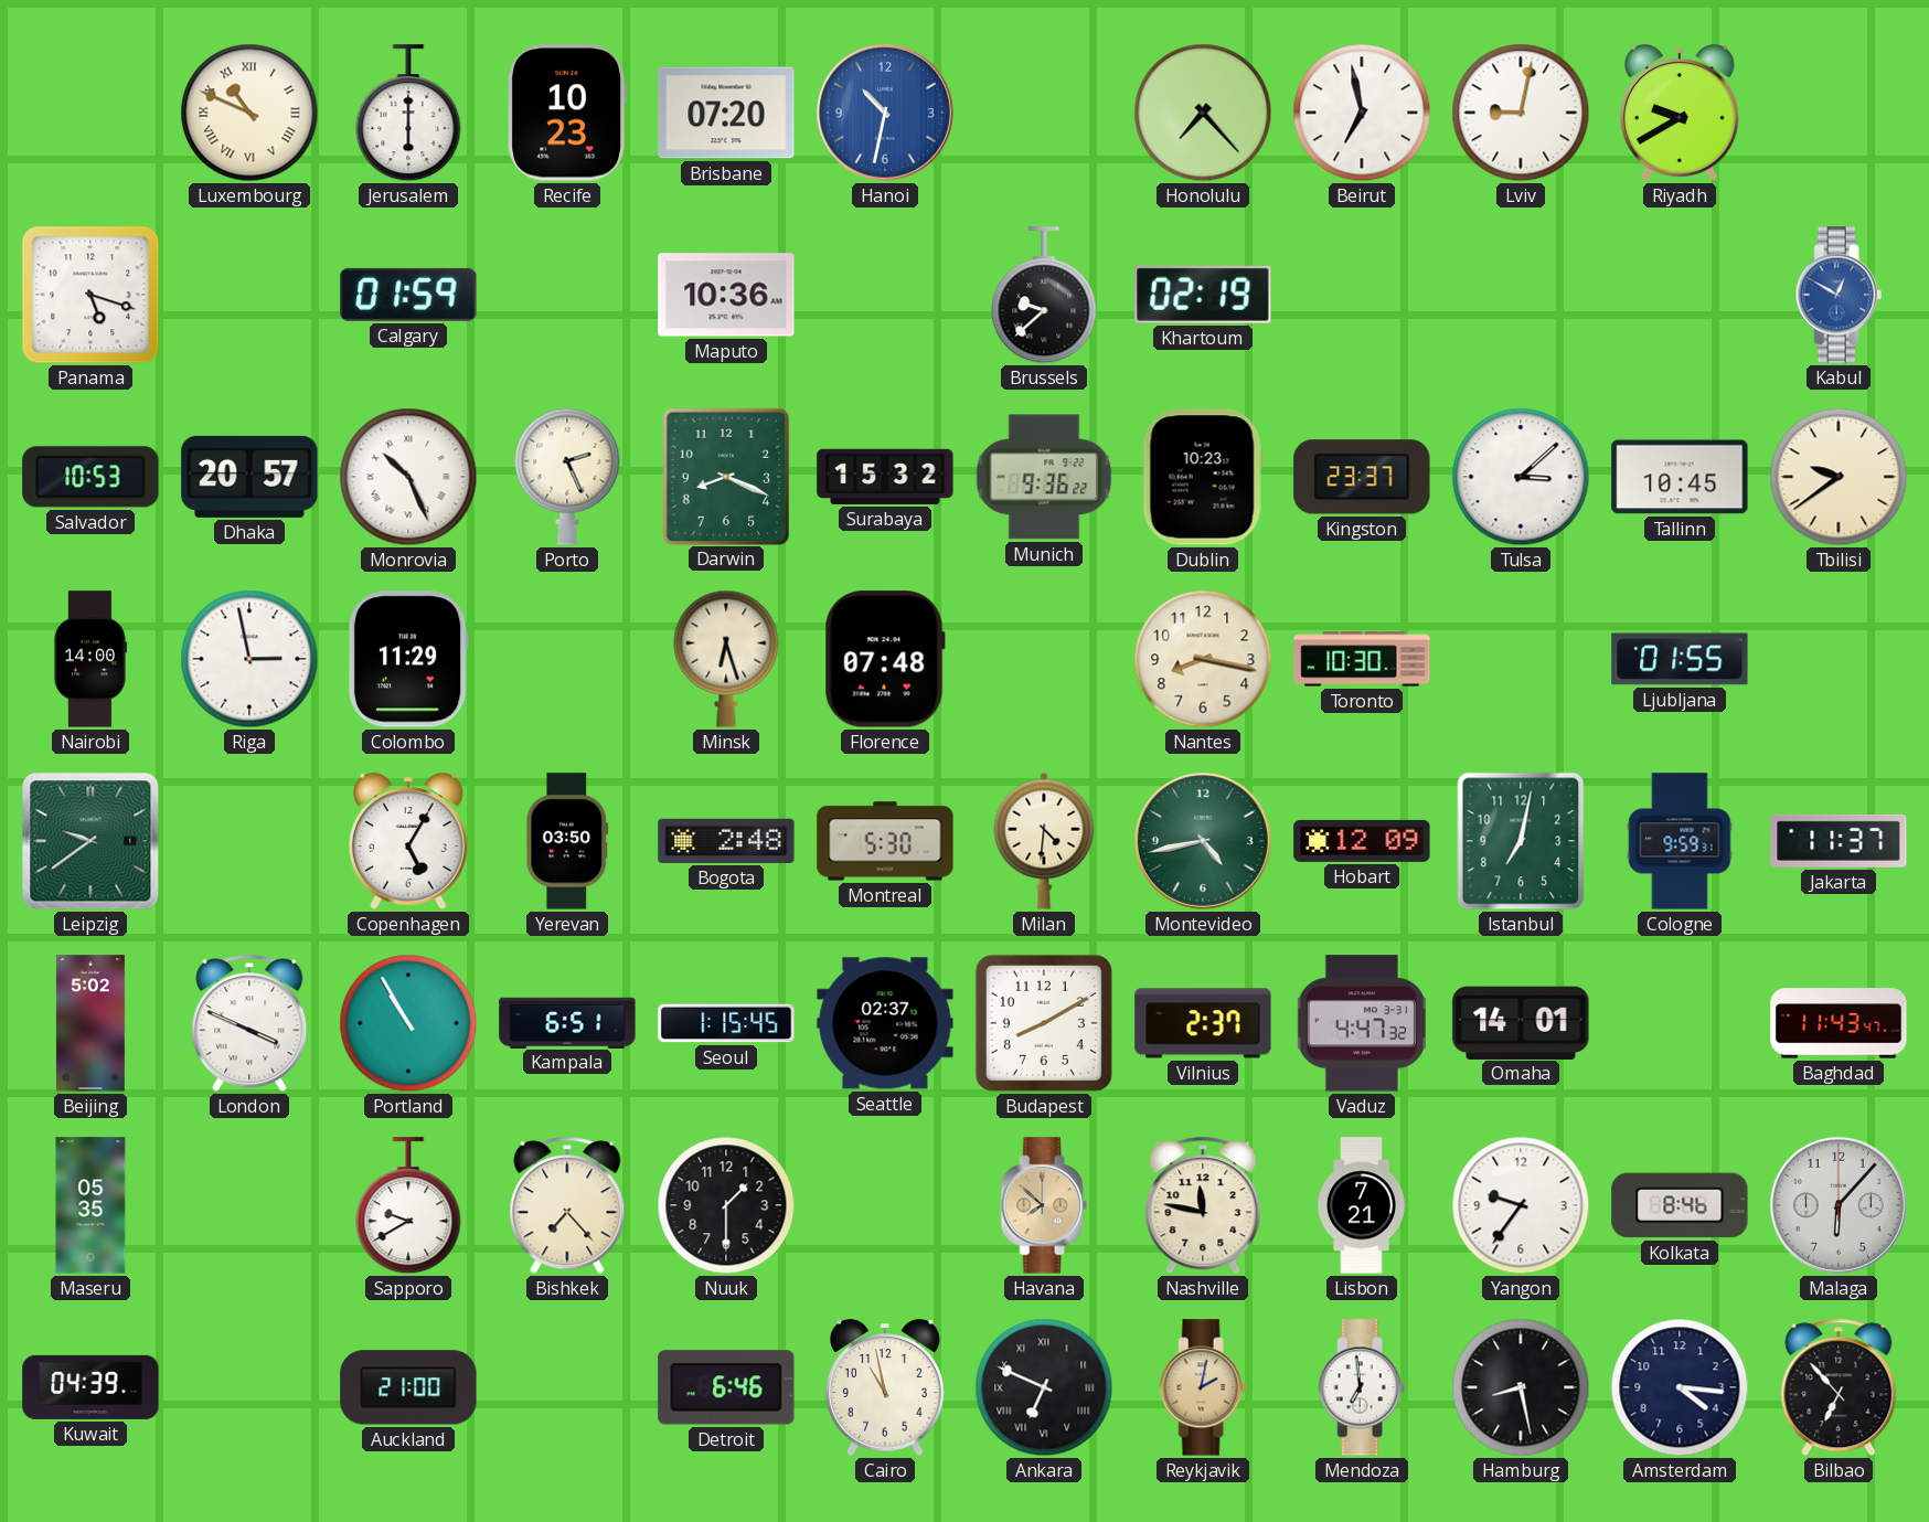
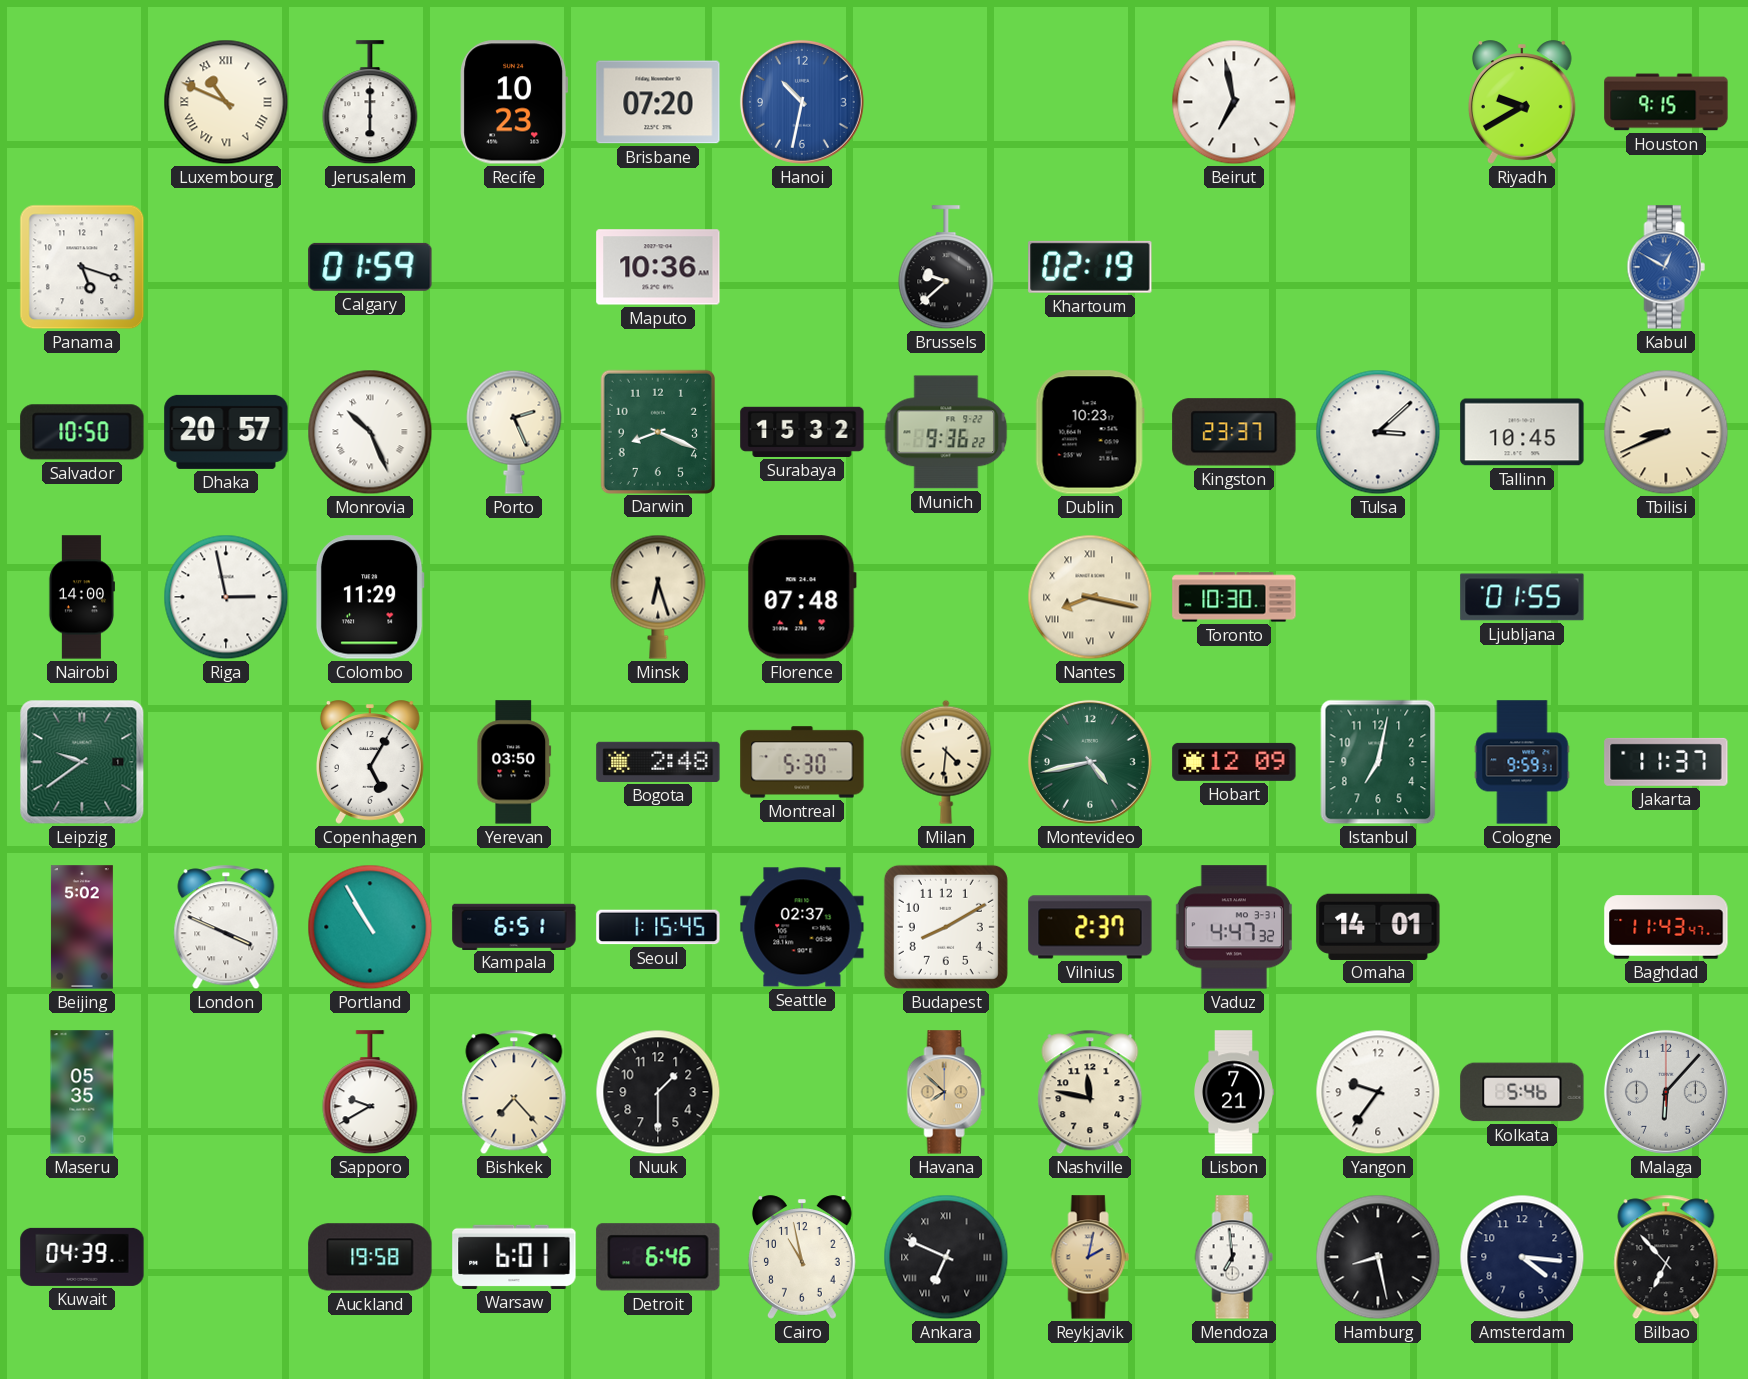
Honolulu: 7:23 -> none (1203, 113)
Lviv: 9:02 -> none (1521, 113)
Houston: none -> 9:15 (1666, 102)
Salvador: 10:53 -> 10:50 (82, 432)
Tbilisi: 9:39 -> 8:41 (1666, 432)
Nantes numerals: Arabic -> Roman (1090, 597)
Kolkata: 8:46 -> 5:46 (1522, 1092)
Auckland: 21:00 -> 19:58 (370, 1257)
Warsaw: none -> 6:01 (514, 1257)
